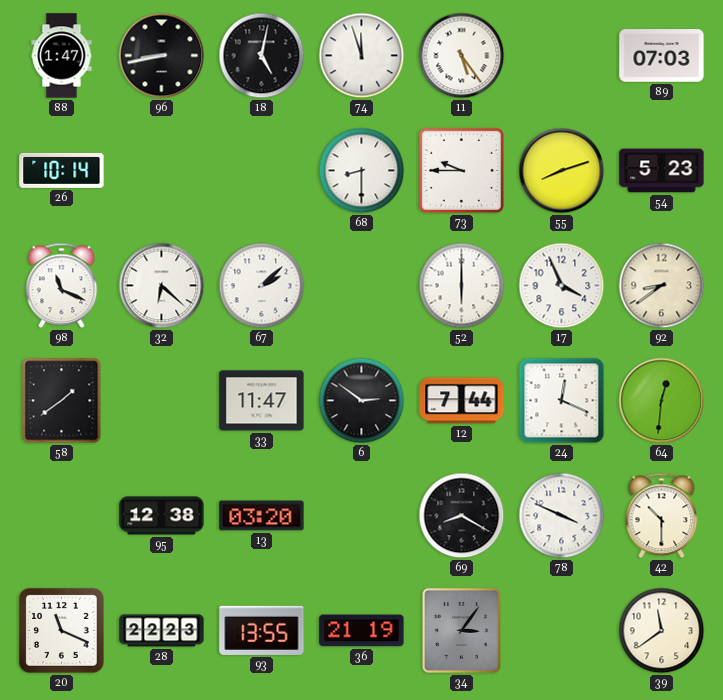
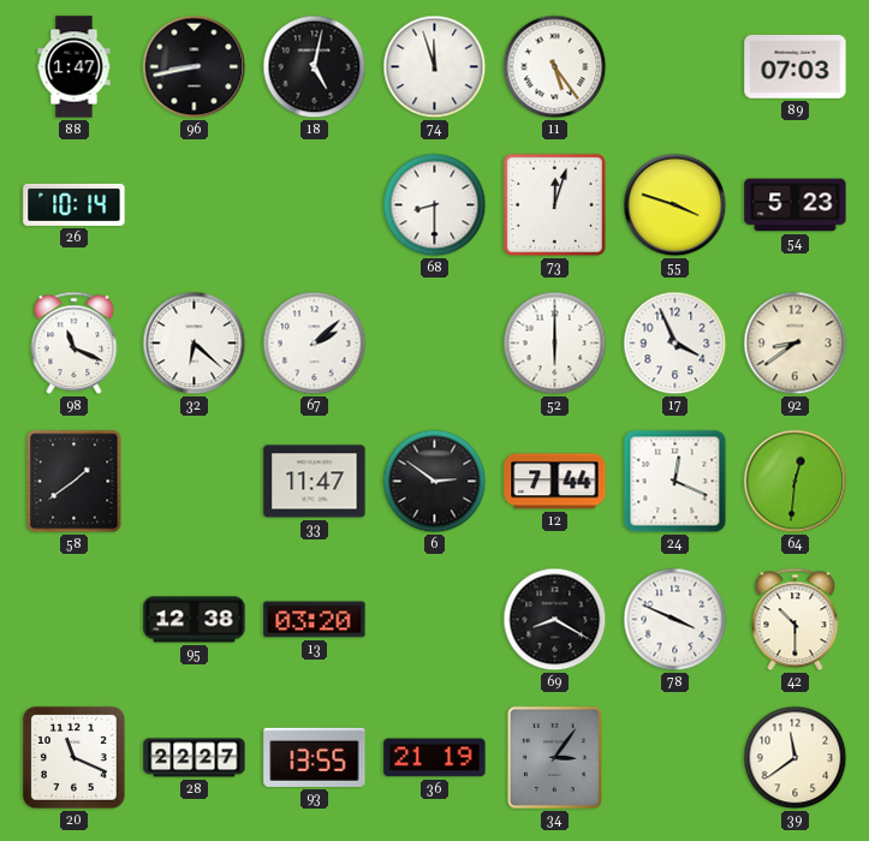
73: 9:45 -> 12:03 (554, 204)
55: 8:12 -> 3:48 (675, 205)
28: 22:23 -> 22:27 (195, 758)
